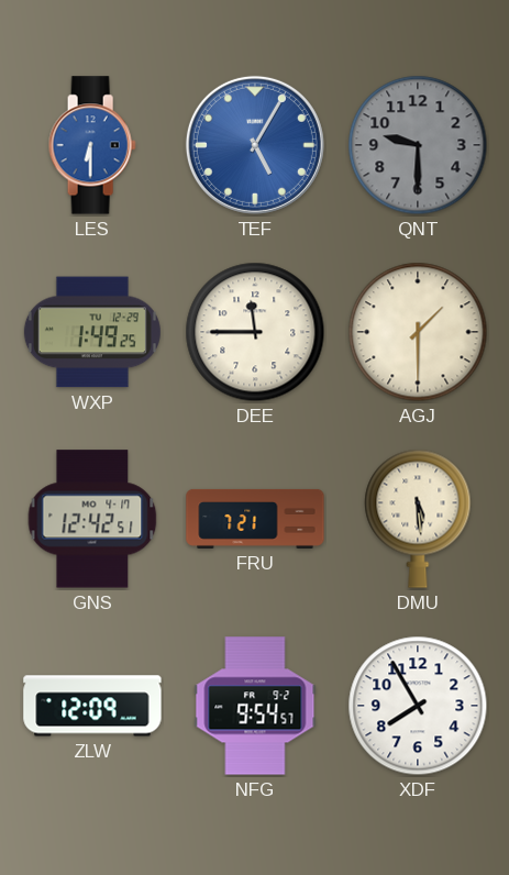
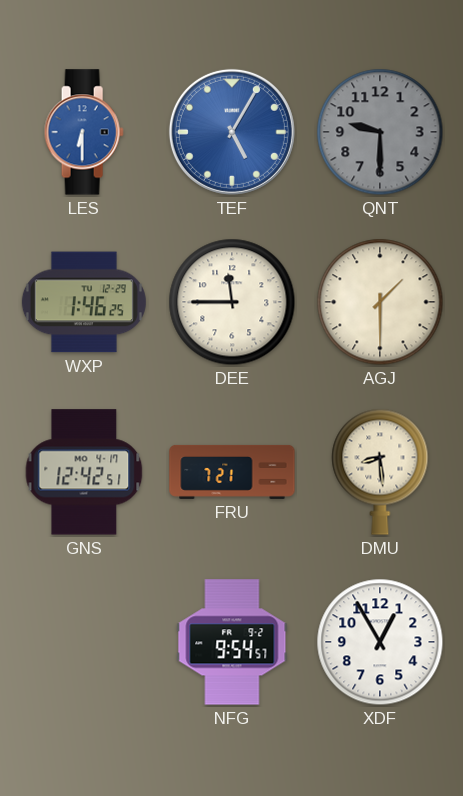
WXP: 1:49 -> 1:46 (84, 302)
DMU: 5:29 -> 8:29 (380, 472)
ZLW: 12:09 -> none (92, 706)
XDF: 7:55 -> 12:55 (380, 642)
